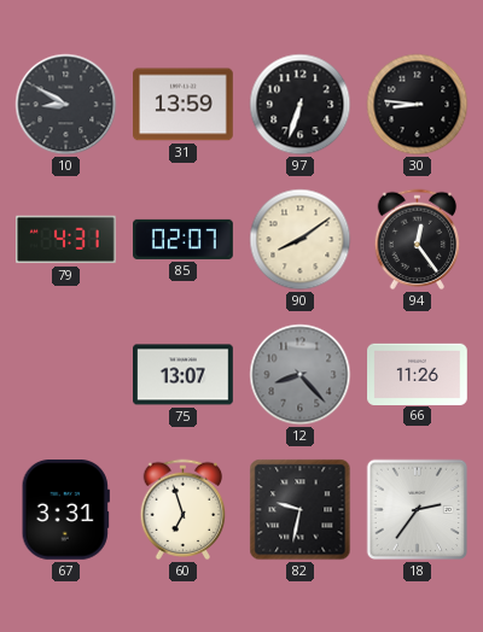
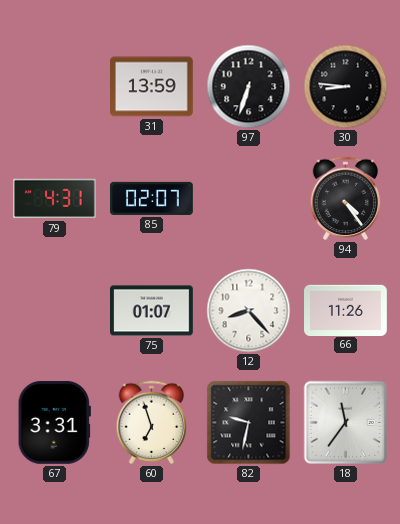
10: 8:50 -> none (66, 105)
90: 8:09 -> none (301, 240)
94: 12:24 -> 4:24 (346, 199)
75: 13:07 -> 01:07 (152, 311)
12 dial: grey -> white (249, 311)
18: 2:36 -> 11:36 (346, 423)
